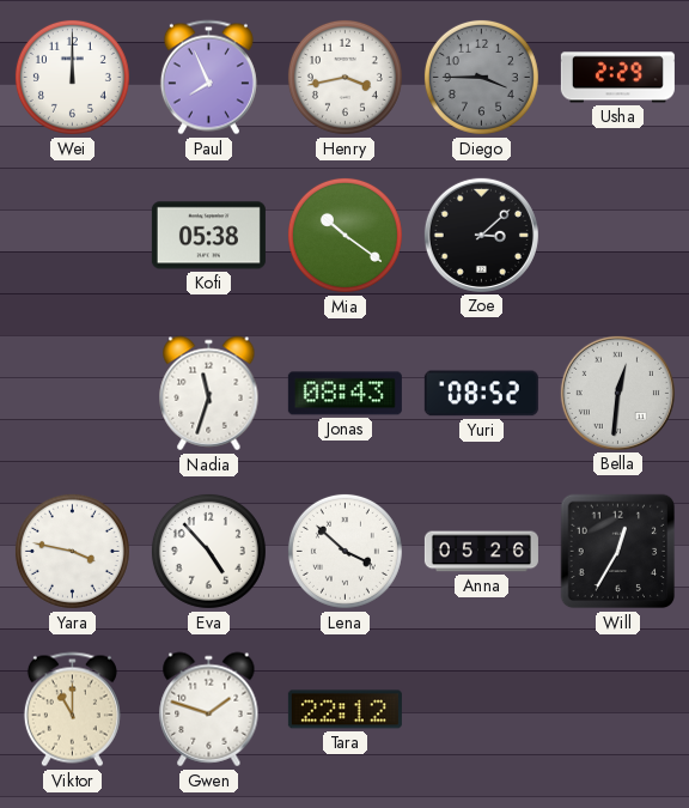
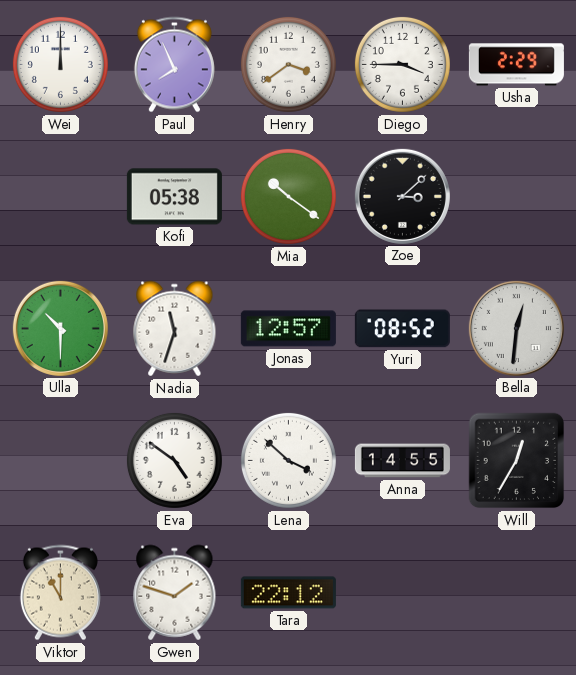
Henry: 3:43 -> 3:39 (288, 64)
Diego dial: grey -> white (402, 64)
Ulla: none -> 10:30 (60, 328)
Jonas: 08:43 -> 12:57 (288, 329)
Yara: 3:47 -> none (72, 551)
Eva: 4:53 -> 4:51 (174, 460)
Anna: 05:26 -> 14:55 (402, 461)
